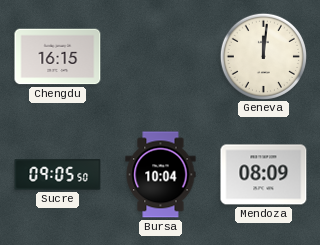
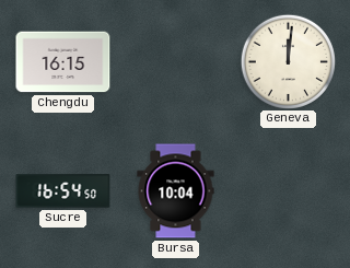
Sucre: 09:05 -> 16:54 (63, 191)
Mendoza: 08:09 -> none (264, 175)
